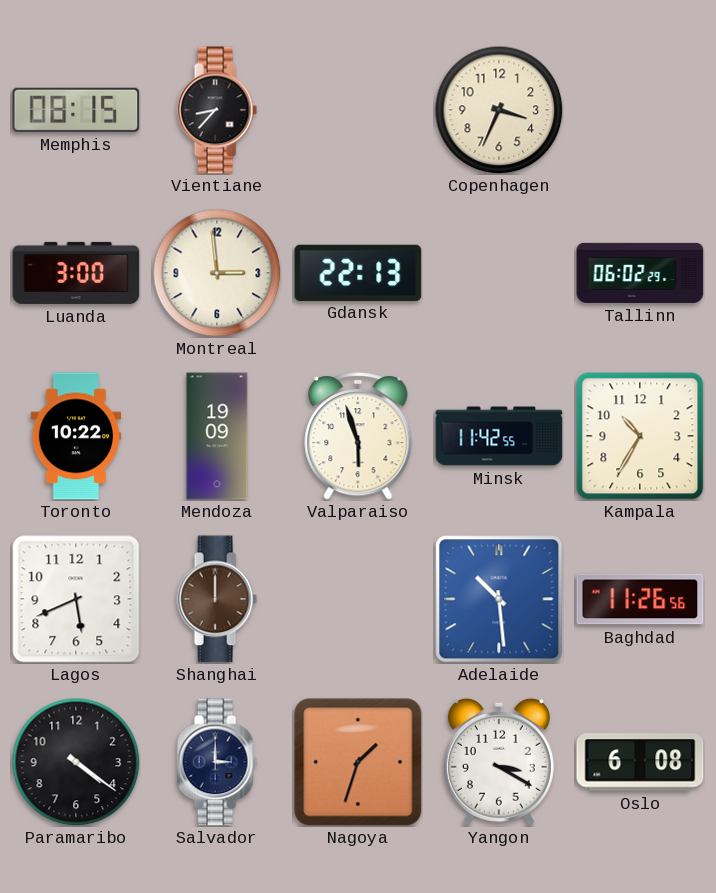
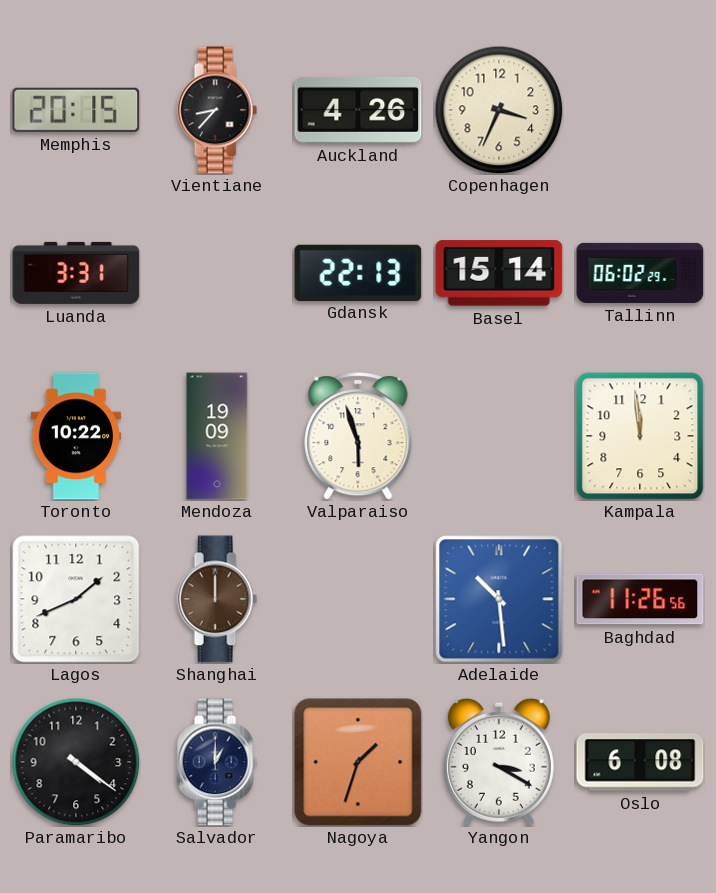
Memphis: 08:15 -> 20:15 (76, 110)
Auckland: none -> 4:26 (358, 110)
Luanda: 3:00 -> 3:31 (76, 273)
Montreal: 2:59 -> none (217, 273)
Basel: none -> 15:14 (499, 273)
Minsk: 11:42 -> none (499, 436)
Kampala: 10:35 -> 11:59 (640, 436)
Lagos: 5:41 -> 1:41 (76, 599)
Salvador: 3:00 -> 1:00 (217, 762)
